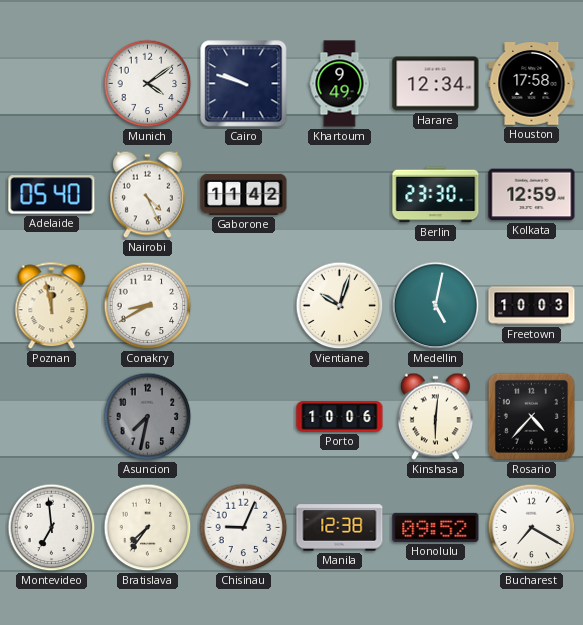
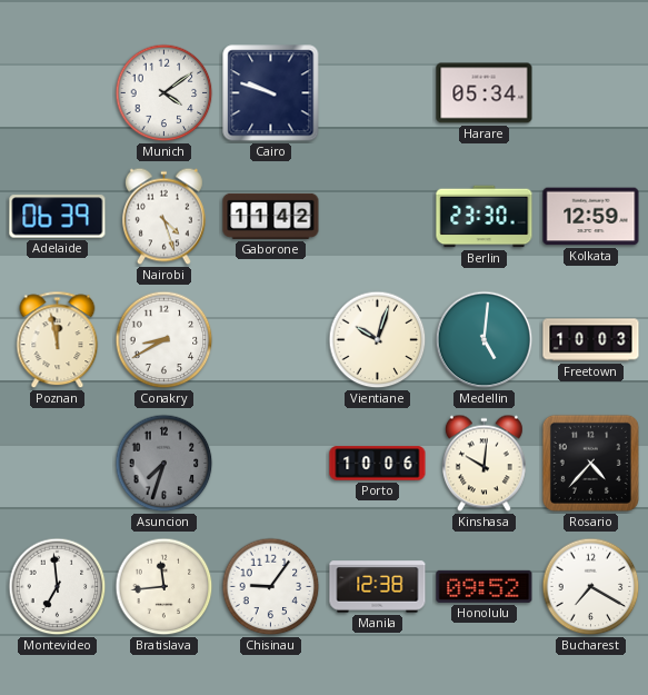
Khartoum: 9:49 -> none (340, 84)
Harare: 12:34 -> 05:34 (485, 93)
Houston: 17:58 -> none (532, 84)
Adelaide: 05:40 -> 06:39 (58, 217)
Nairobi: 4:26 -> 4:27 (163, 217)
Medellin: 5:02 -> 5:01 (485, 340)
Asuncion: 7:32 -> 7:33 (165, 464)
Kinshasa: 6:01 -> 10:01 (483, 464)
Bratislava: 7:36 -> 11:44 (165, 587)
Chisinau: 9:04 -> 9:06 (271, 587)
